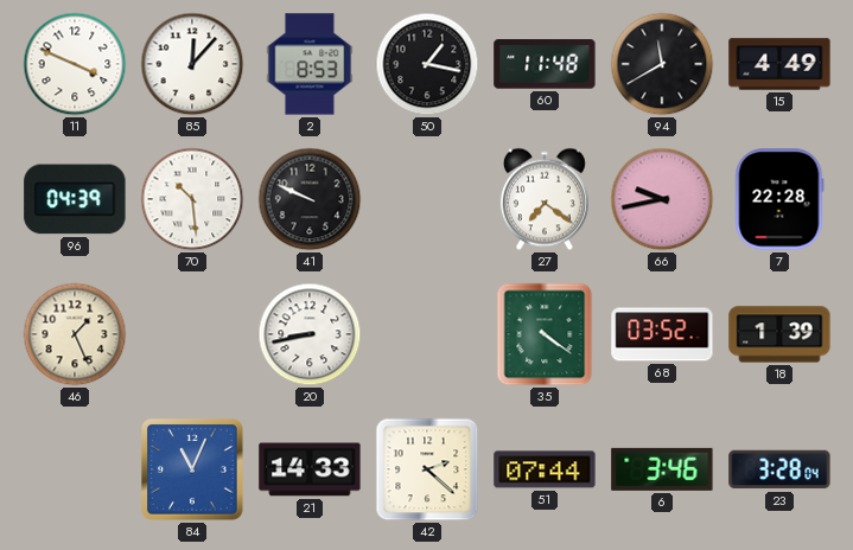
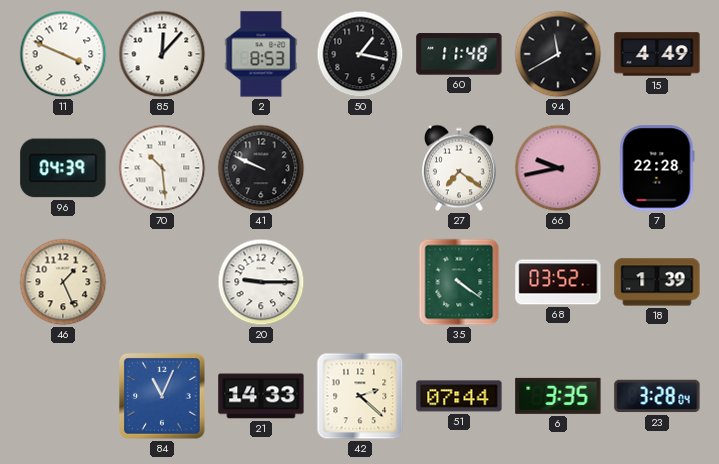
20: 8:43 -> 9:15 (261, 282)
6: 3:46 -> 3:35 (558, 396)
